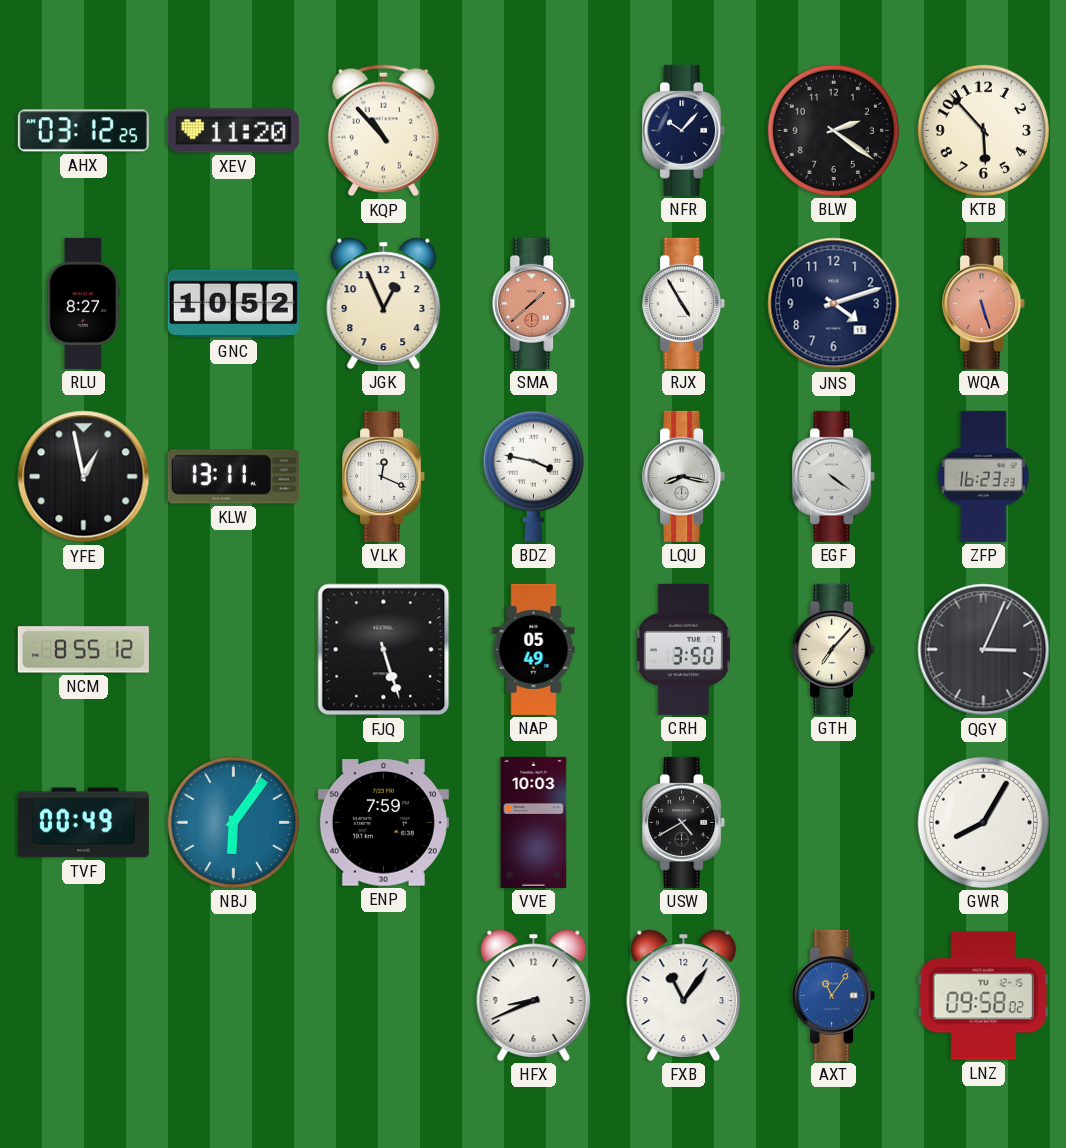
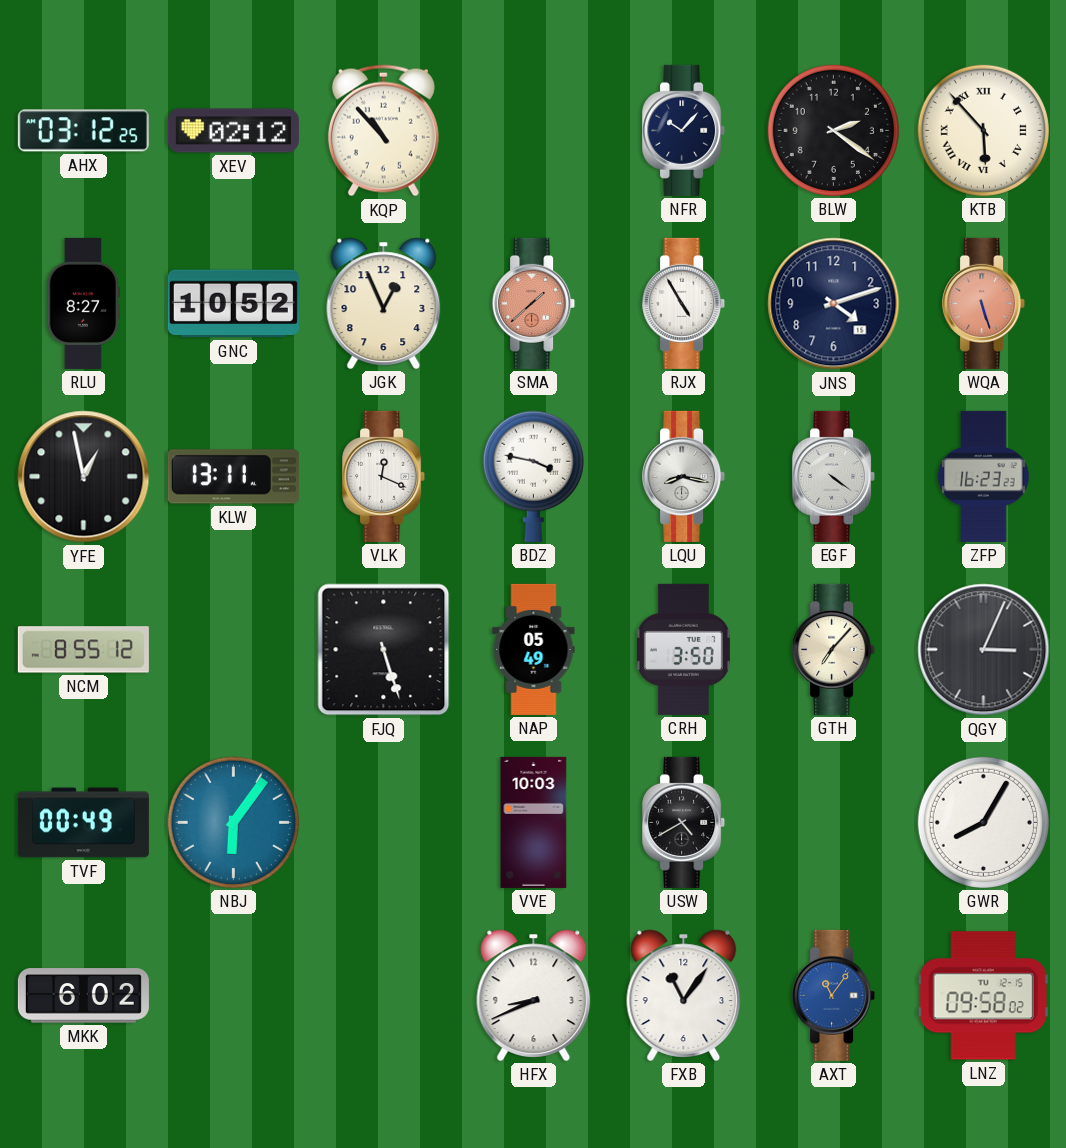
XEV: 11:20 -> 02:12 (233, 131)
KTB numerals: Arabic -> Roman (983, 130)
ENP: 7:59 -> none (383, 823)
MKK: none -> 6:02 (83, 996)
